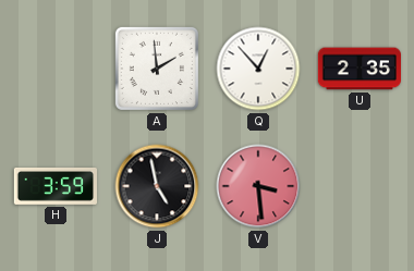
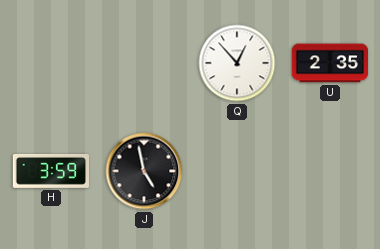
A: 1:59 -> none (157, 69)
V: 3:29 -> none (258, 186)
